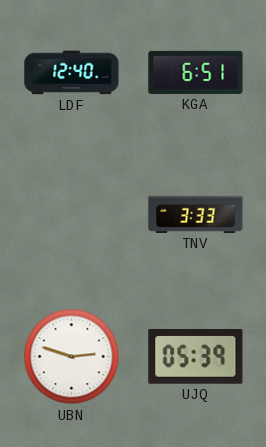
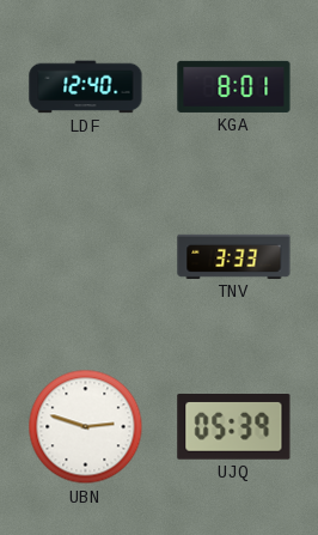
KGA: 6:51 -> 8:01 (234, 86)
